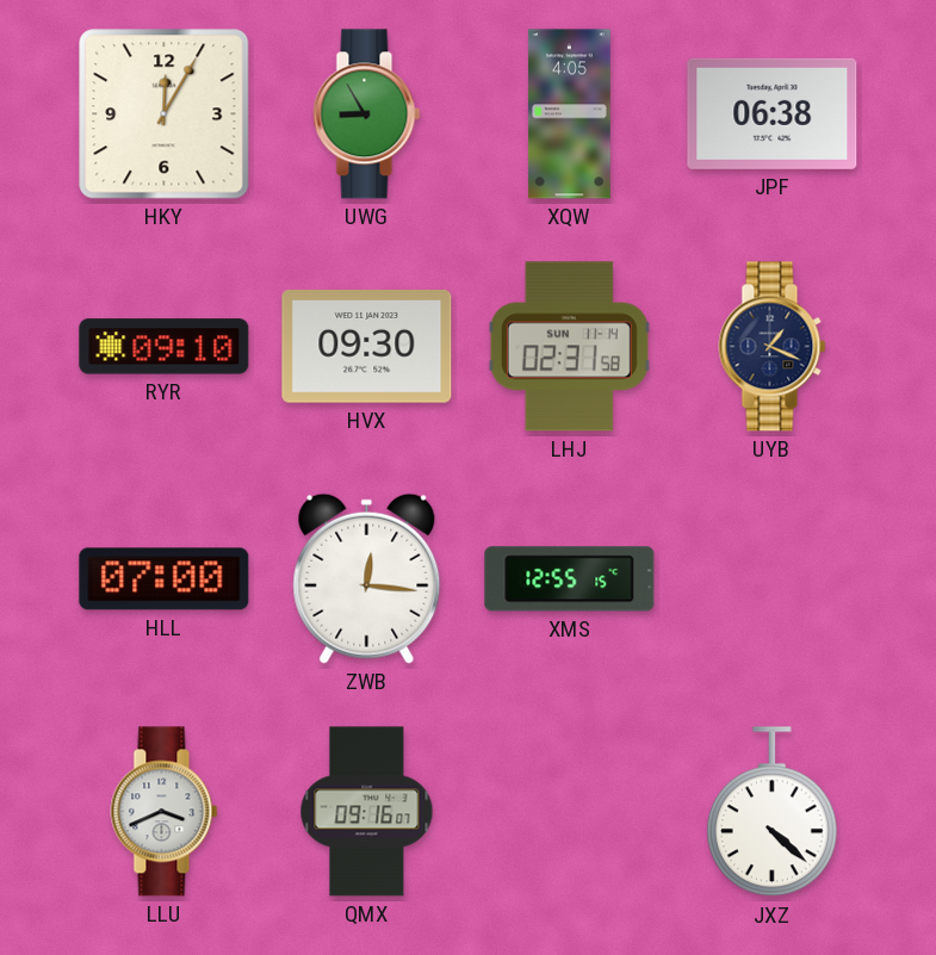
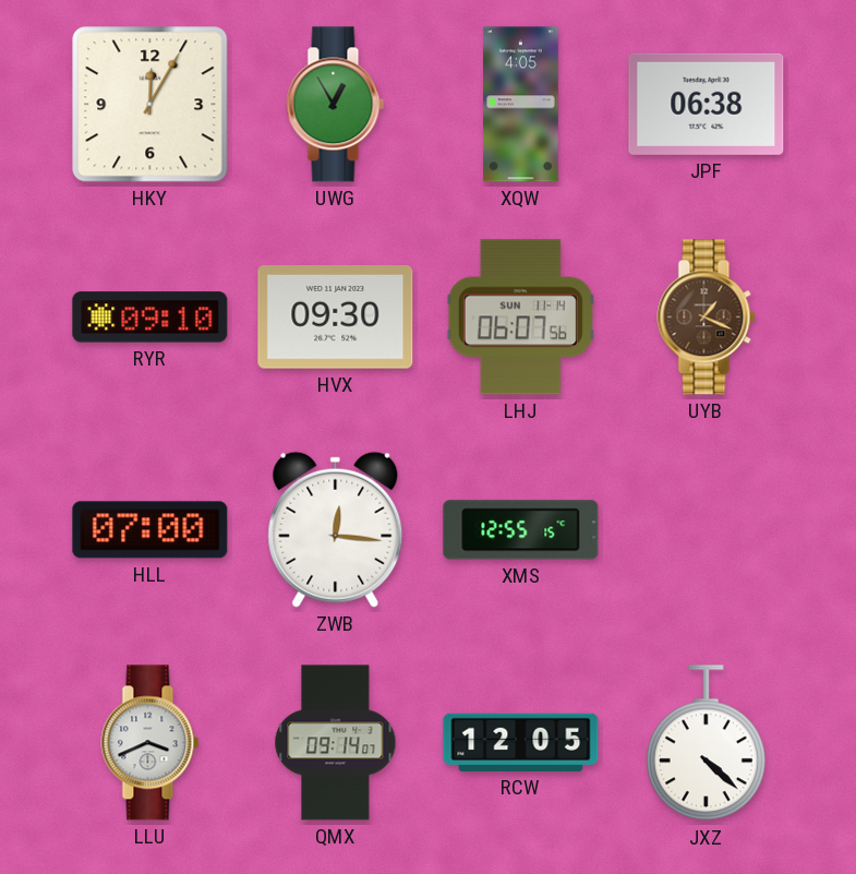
UWG: 8:55 -> 12:55 (336, 105)
LHJ: 02:31 -> 06:07 (520, 318)
UYB dial: navy -> brown (707, 318)
QMX: 09:16 -> 09:14 (336, 743)
RCW: none -> 12:05 (521, 742)
